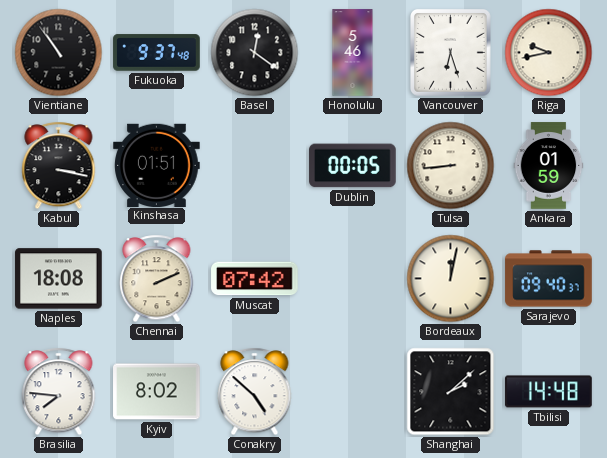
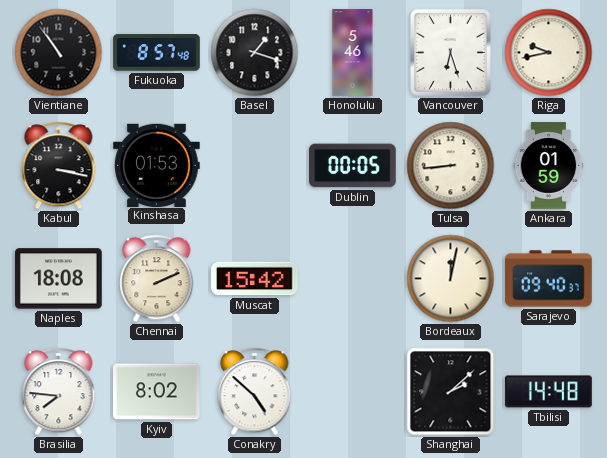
Fukuoka: 9:37 -> 8:57 (157, 53)
Basel: 12:21 -> 1:18 (255, 53)
Kinshasa: 01:51 -> 01:53 (157, 165)
Muscat: 07:42 -> 15:42 (255, 279)
